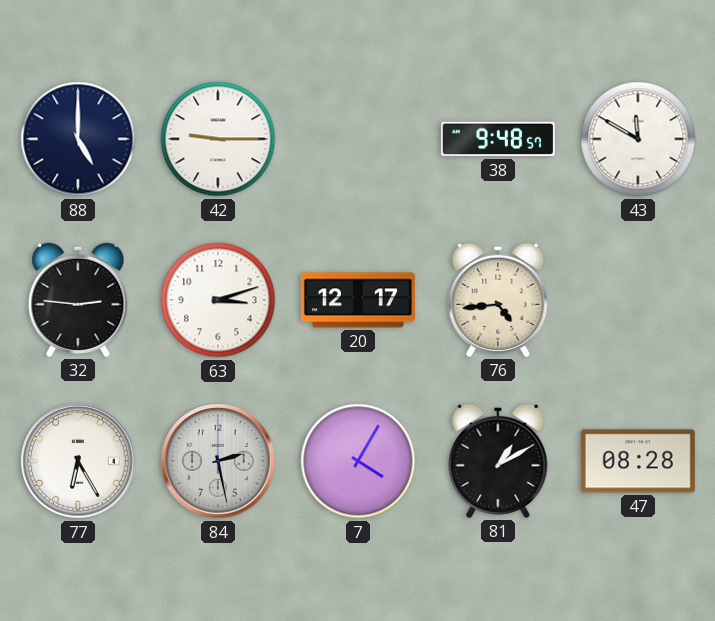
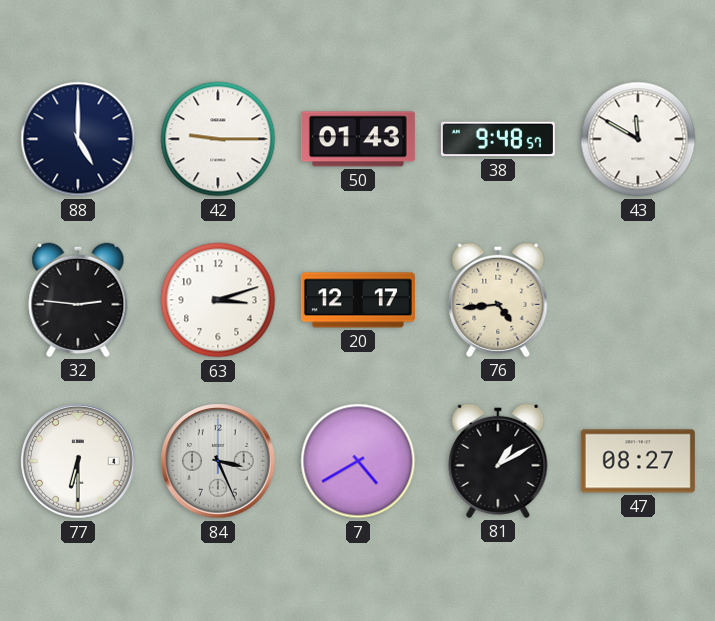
50: none -> 01:43 (358, 139)
77: 6:25 -> 6:30 (78, 461)
84: 2:28 -> 3:26 (218, 461)
7: 4:05 -> 4:40 (358, 461)
47: 08:28 -> 08:27 (638, 461)
